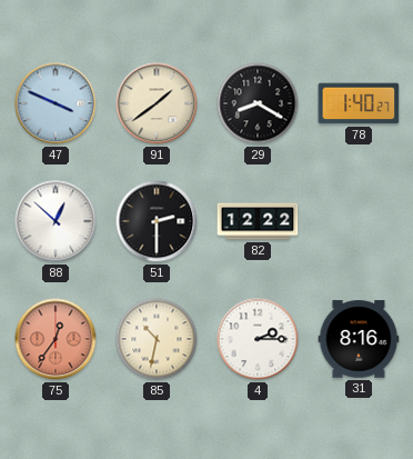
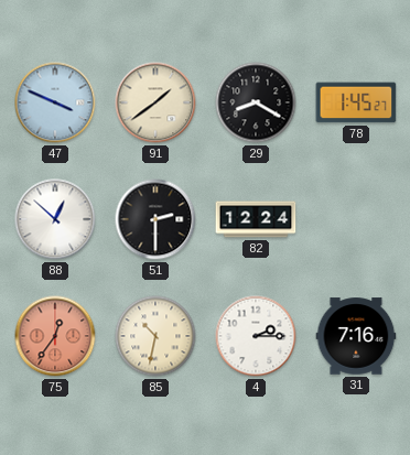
78: 1:40 -> 1:45 (356, 102)
82: 12:22 -> 12:24 (256, 219)
31: 8:16 -> 7:16 (356, 336)
